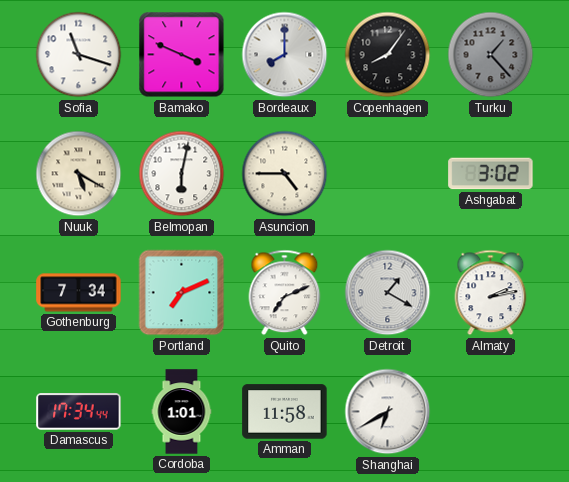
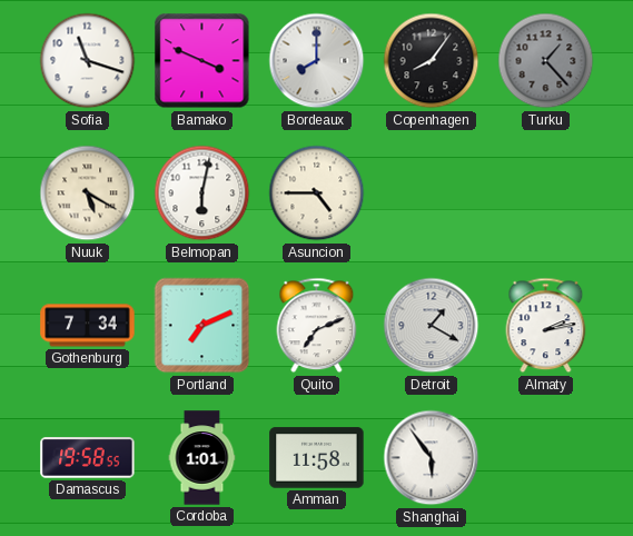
Ashgabat: 3:02 -> none (491, 174)
Damascus: 17:34 -> 19:58 (88, 458)
Shanghai: 6:40 -> 5:54 (432, 458)
